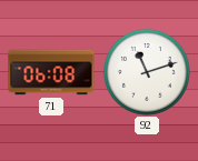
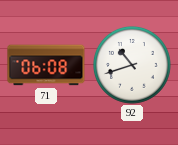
92: 11:12 -> 10:42 (133, 66)
